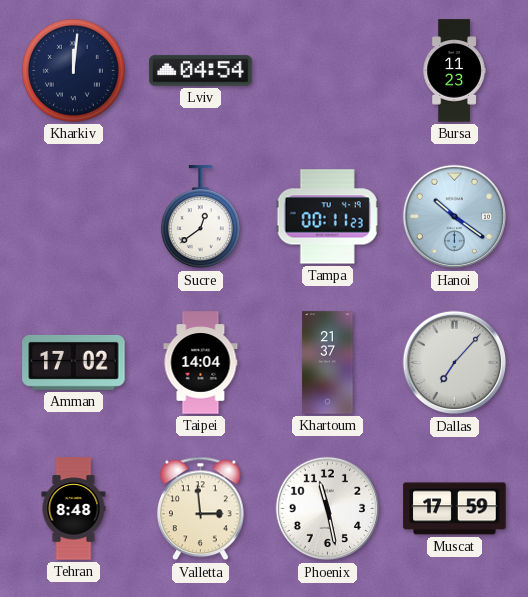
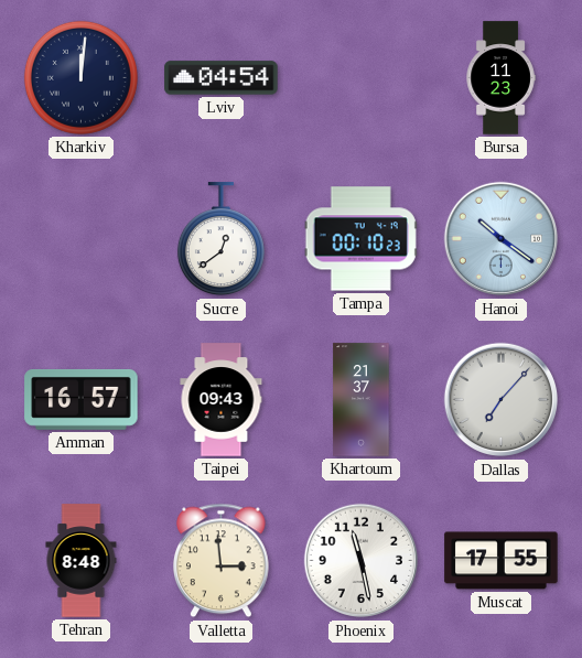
Tampa: 00:11 -> 00:10 (360, 239)
Amman: 17:02 -> 16:57 (82, 399)
Taipei: 14:04 -> 09:43 (222, 400)
Muscat: 17:59 -> 17:55 (502, 561)
